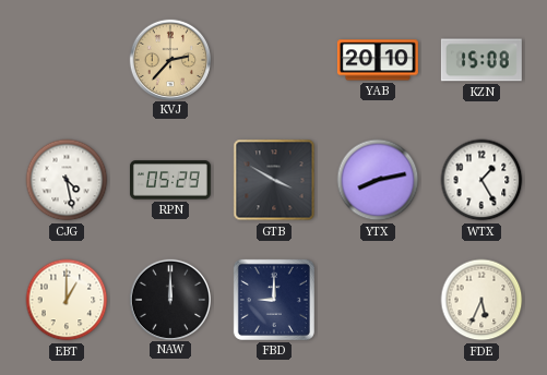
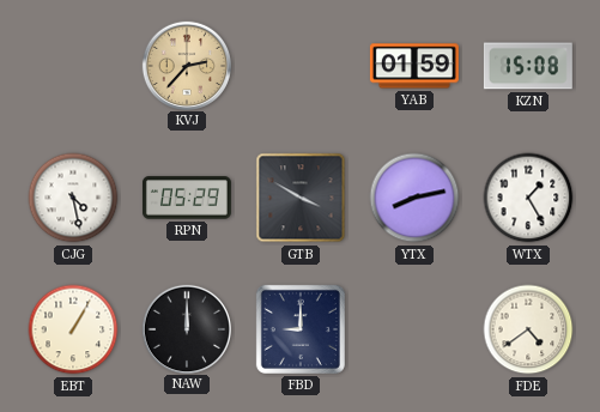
YAB: 20:10 -> 01:59 (414, 66)
EBT: 1:00 -> 1:05 (73, 329)
FDE: 5:34 -> 4:39 (528, 329)
